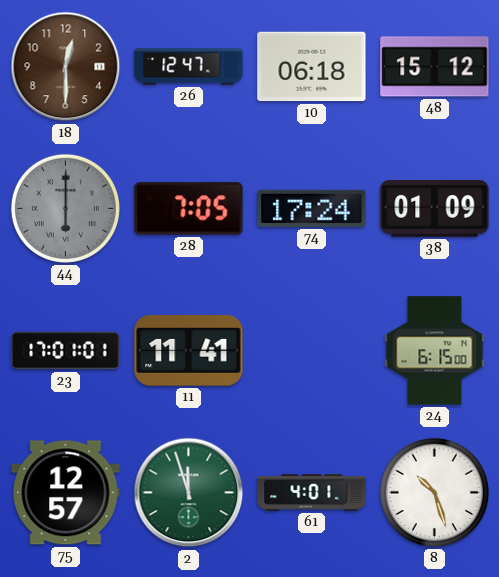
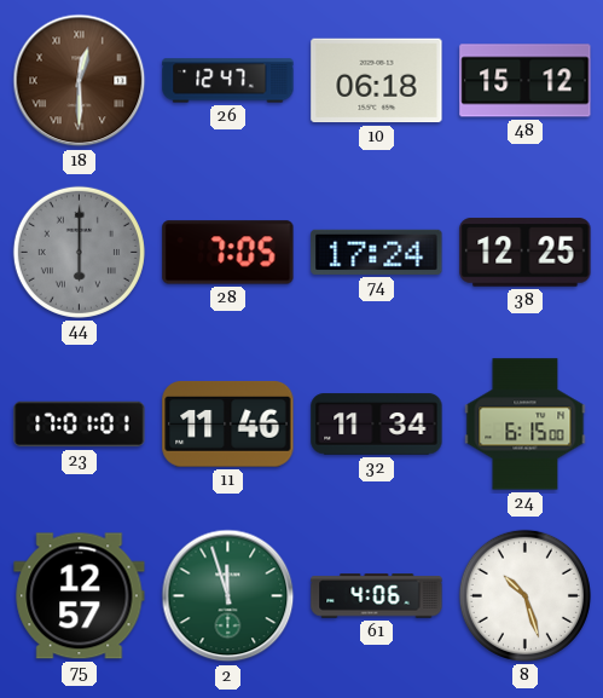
18 numerals: Arabic -> Roman (80, 81)
38: 01:09 -> 12:25 (526, 253)
11: 11:41 -> 11:46 (228, 423)
32: none -> 11:34 (377, 425)
61: 4:01 -> 4:06 (377, 596)
